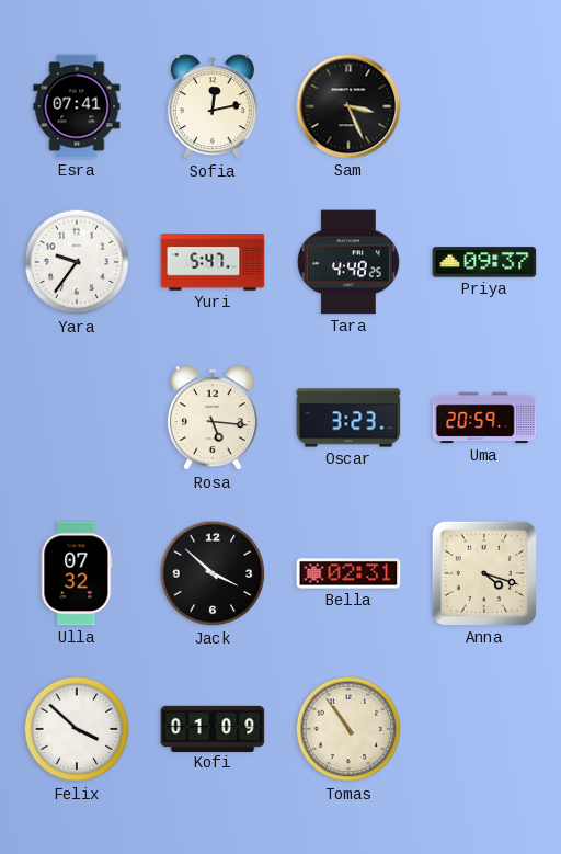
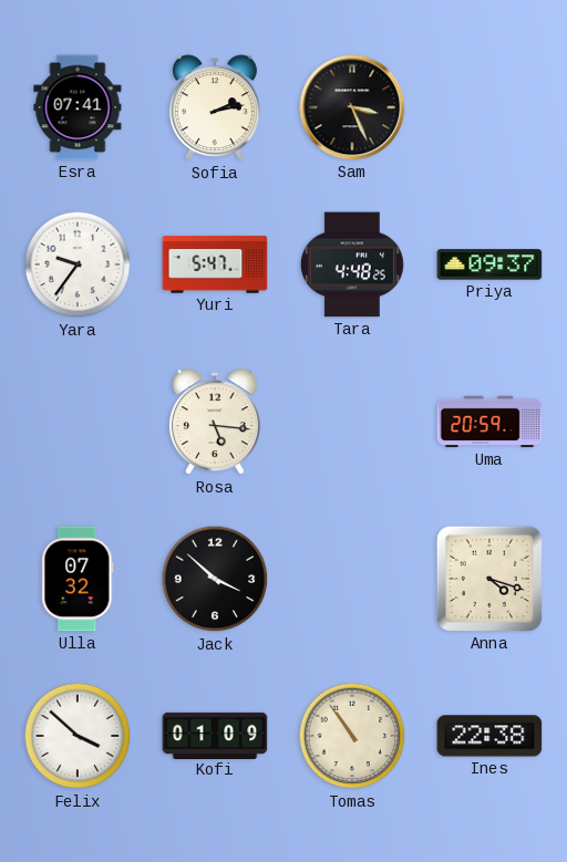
Sofia: 12:13 -> 2:13 (215, 108)
Oscar: 3:23 -> none (348, 418)
Bella: 02:31 -> none (348, 573)
Ines: none -> 22:38 (489, 736)
